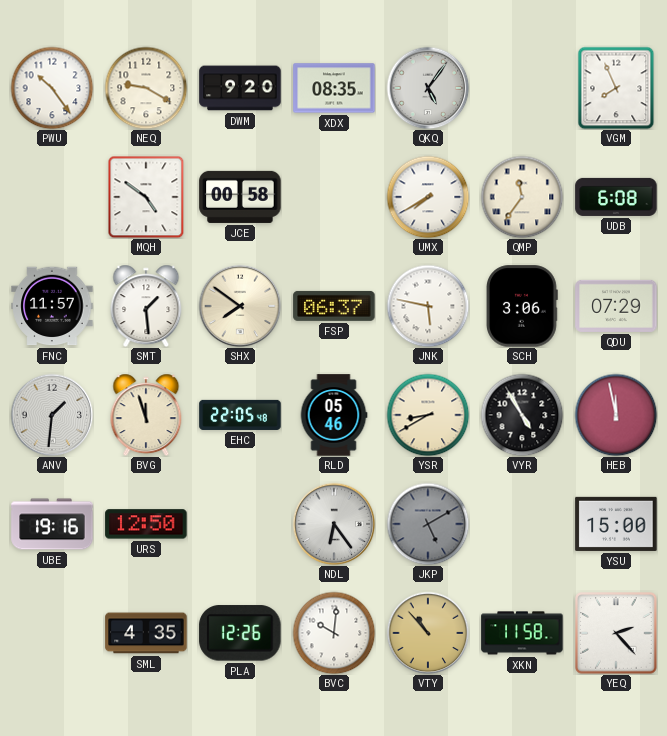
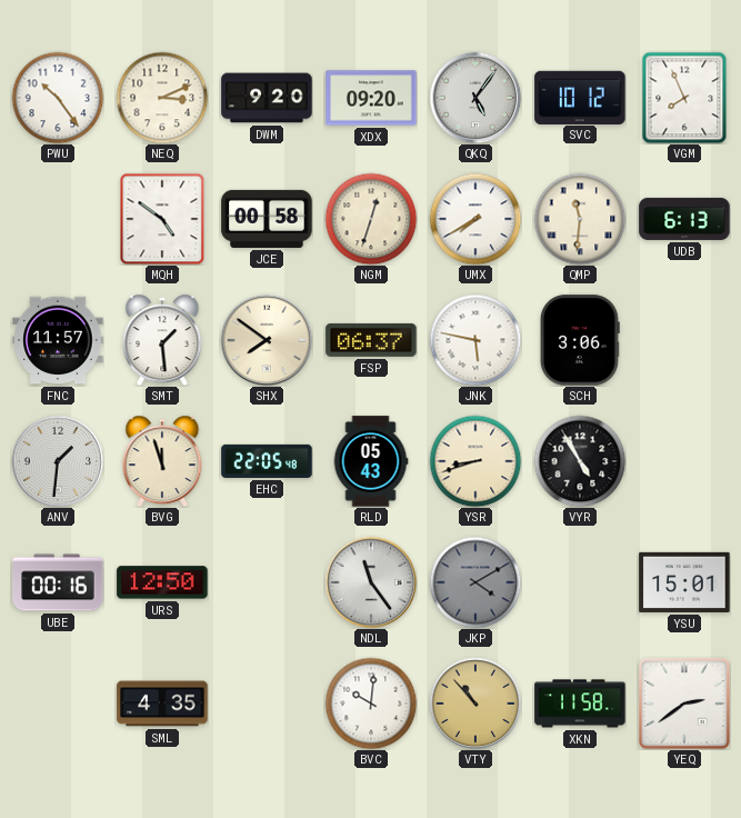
NEQ: 9:20 -> 3:11 (162, 98)
XDX: 08:35 -> 09:20 (371, 98)
SVC: none -> 10:12 (580, 97)
NGM: none -> 12:33 (371, 219)
QMP: 11:36 -> 11:31 (580, 219)
UDB: 6:08 -> 6:13 (684, 219)
QDU: 07:29 -> none (616, 306)
RLD: 05:46 -> 05:43 (371, 461)
YSR: 8:40 -> 8:42 (475, 461)
HEB: 11:58 -> none (616, 415)
UBE: 19:16 -> 00:16 (58, 582)
NDL: 6:24 -> 11:24 (371, 582)
JKP: 5:10 -> 4:10 (475, 582)
YSU: 15:00 -> 15:01 (684, 582)
PLA: 12:26 -> none (240, 633)
YEQ: 2:23 -> 2:39 (684, 704)
